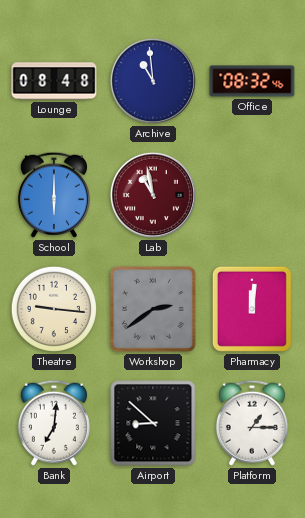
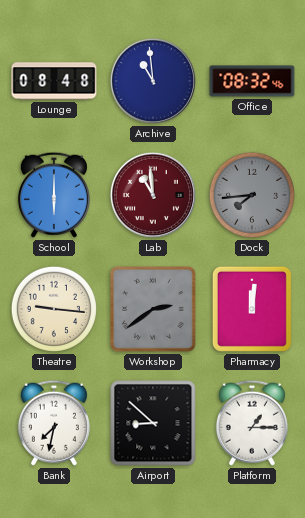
Lab: 10:58 -> 10:59 (153, 195)
Dock: none -> 7:44 (252, 195)
Bank: 7:01 -> 7:32 (54, 423)
